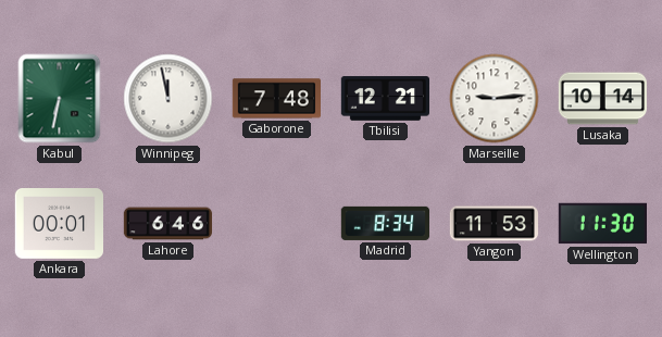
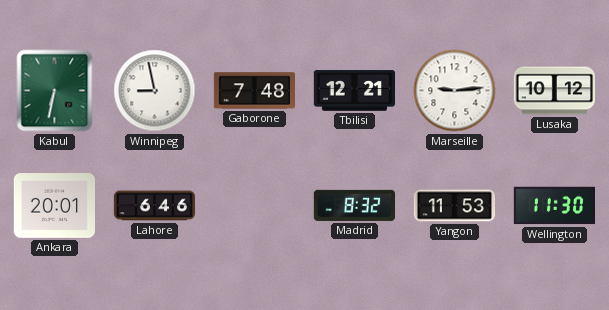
Winnipeg: 11:58 -> 8:58 (155, 91)
Lusaka: 10:14 -> 10:12 (554, 91)
Ankara: 00:01 -> 20:01 (54, 206)
Madrid: 8:34 -> 8:32 (354, 205)
